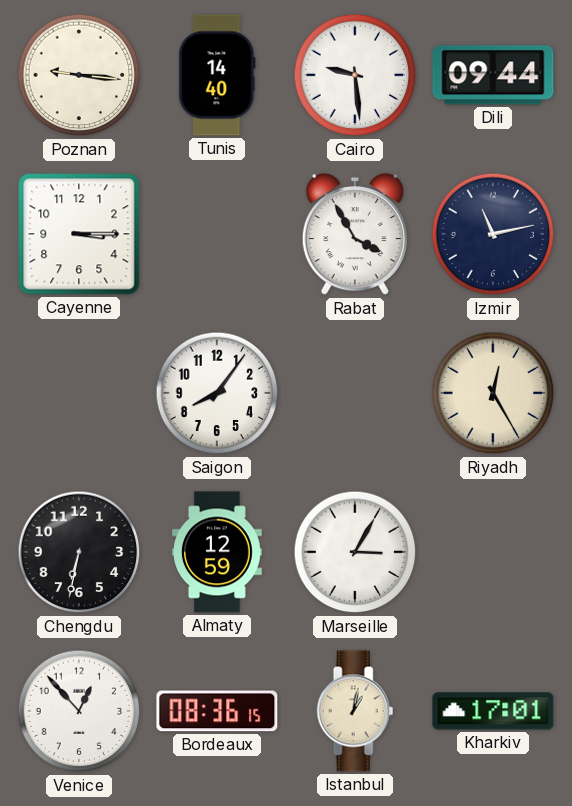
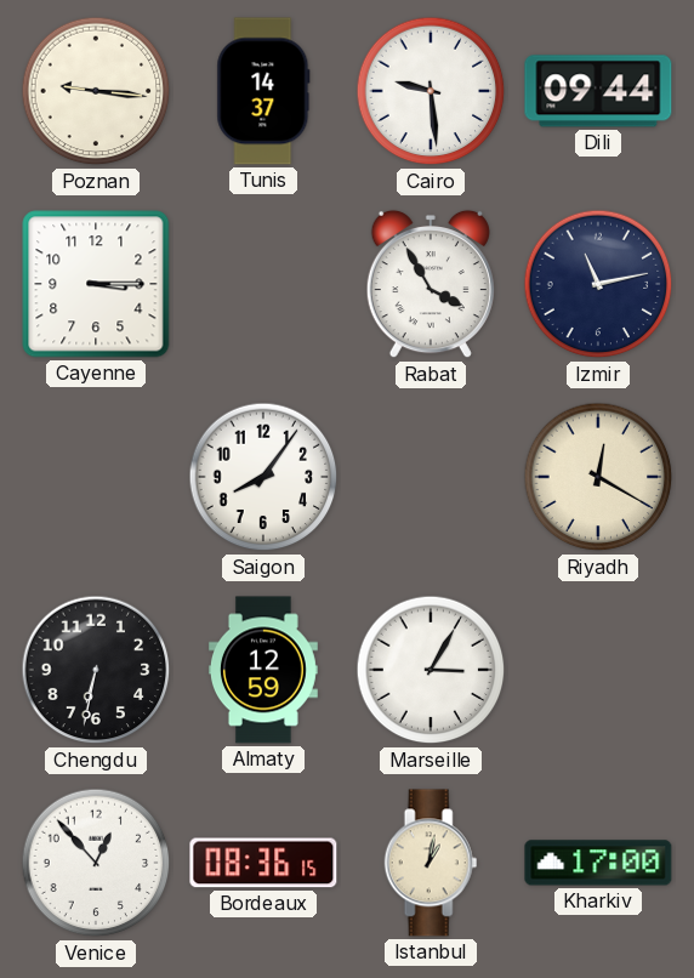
Tunis: 14:40 -> 14:37 (263, 91)
Riyadh: 12:25 -> 12:20 (598, 477)
Kharkiv: 17:01 -> 17:00 (598, 863)
